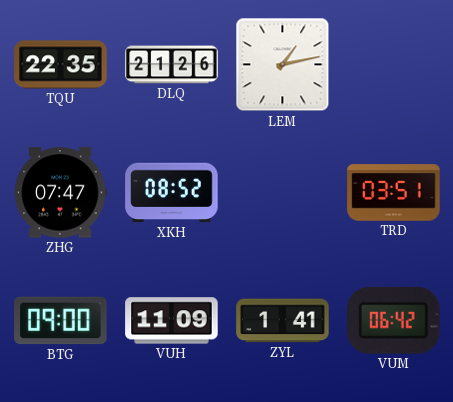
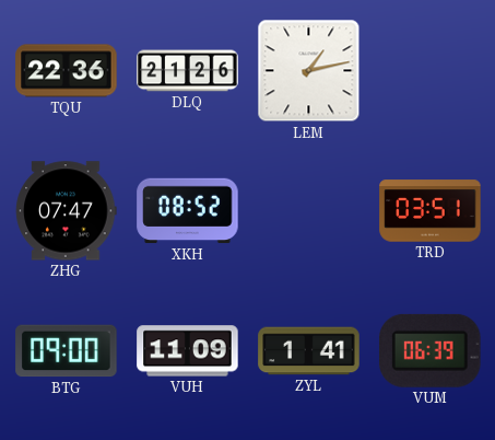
TQU: 22:35 -> 22:36 (67, 71)
VUM: 06:42 -> 06:39 (431, 350)
